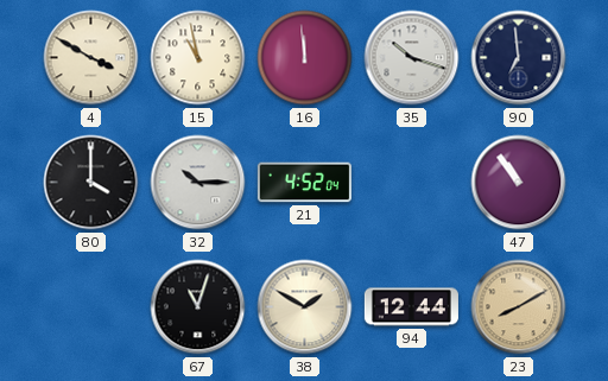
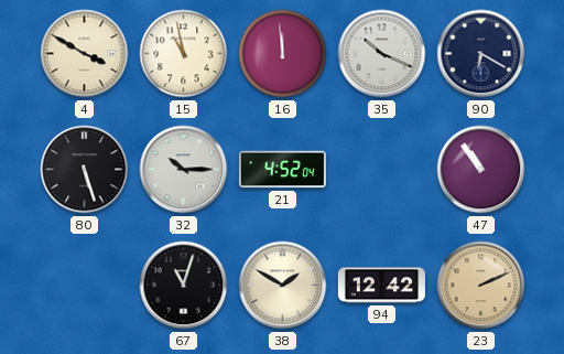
35: 10:18 -> 10:19 (382, 54)
90: 6:59 -> 6:20 (481, 54)
80: 4:00 -> 5:27 (85, 170)
94: 12:44 -> 12:42 (381, 286)
23: 8:10 -> 2:11 (481, 286)
